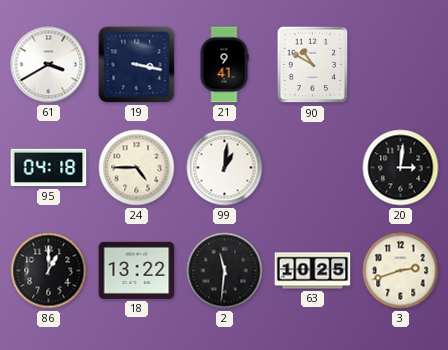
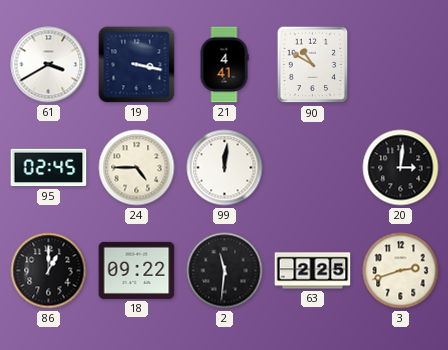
21: 9:41 -> 4:41 (224, 65)
95: 04:18 -> 02:45 (49, 168)
99: 1:01 -> 12:01 (225, 168)
18: 13:22 -> 09:22 (137, 270)
63: 10:25 -> 2:25 (313, 271)
